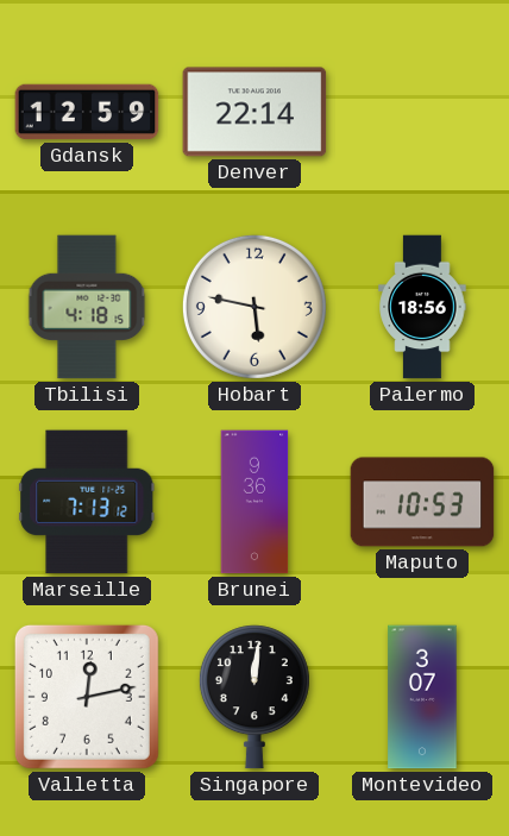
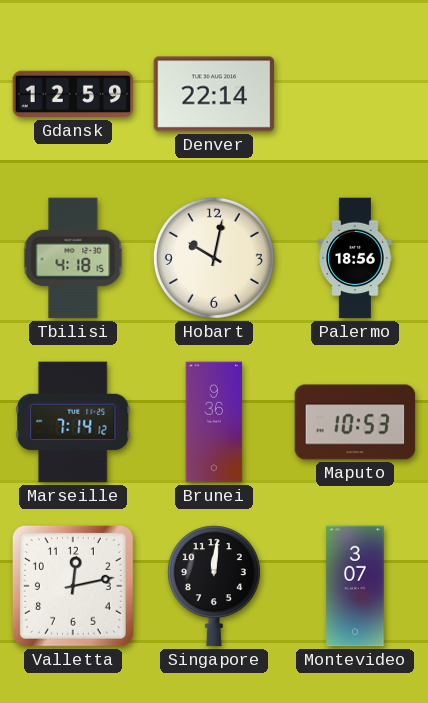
Hobart: 5:47 -> 10:02 (214, 258)
Marseille: 7:13 -> 7:14 (73, 422)
